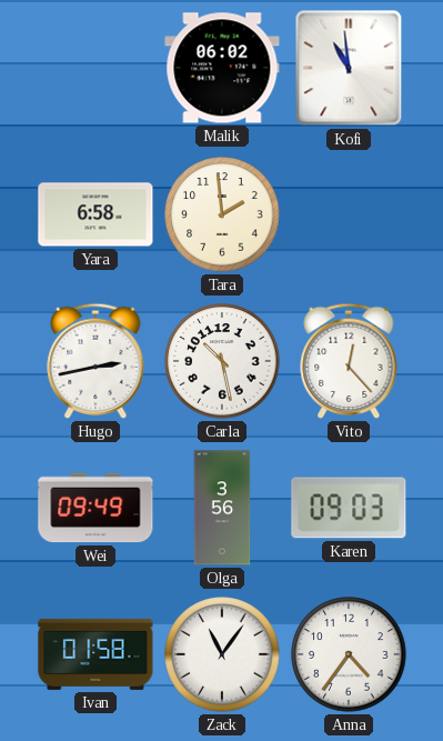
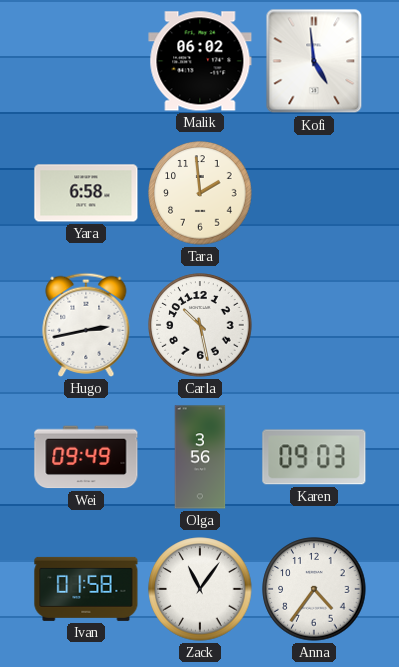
Kofi: 10:59 -> 4:59 (314, 61)
Vito: 12:23 -> none (349, 361)
